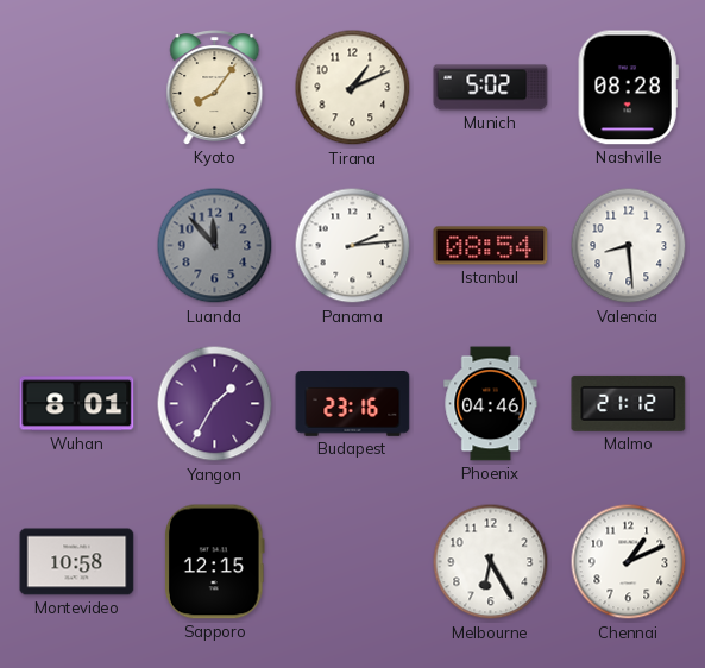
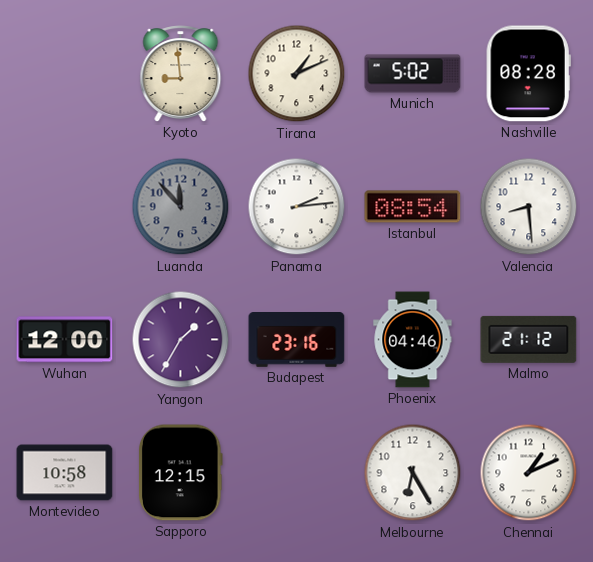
Kyoto: 8:06 -> 8:59 (181, 74)
Wuhan: 8:01 -> 12:00 (65, 340)
